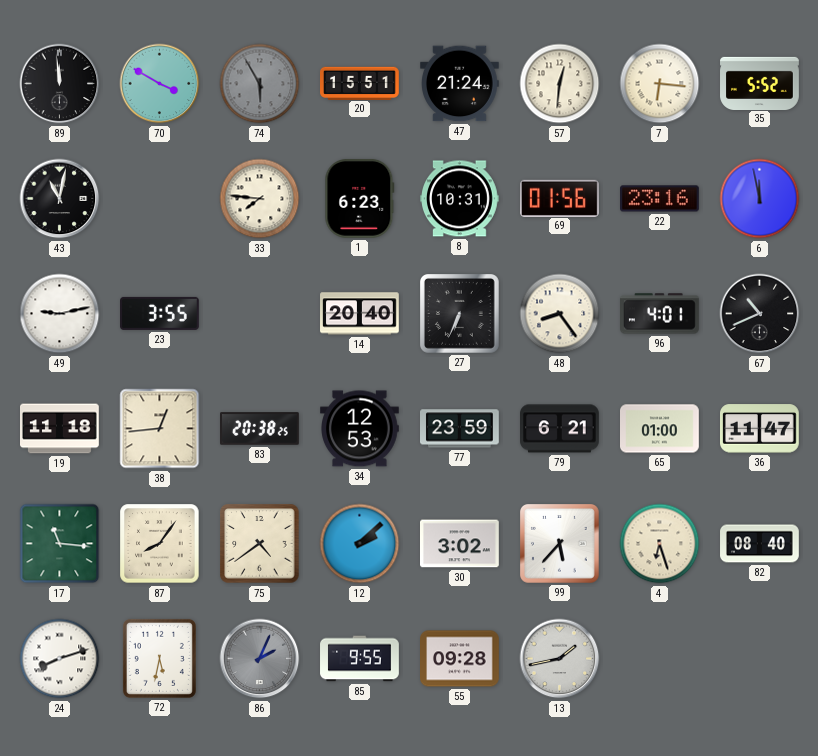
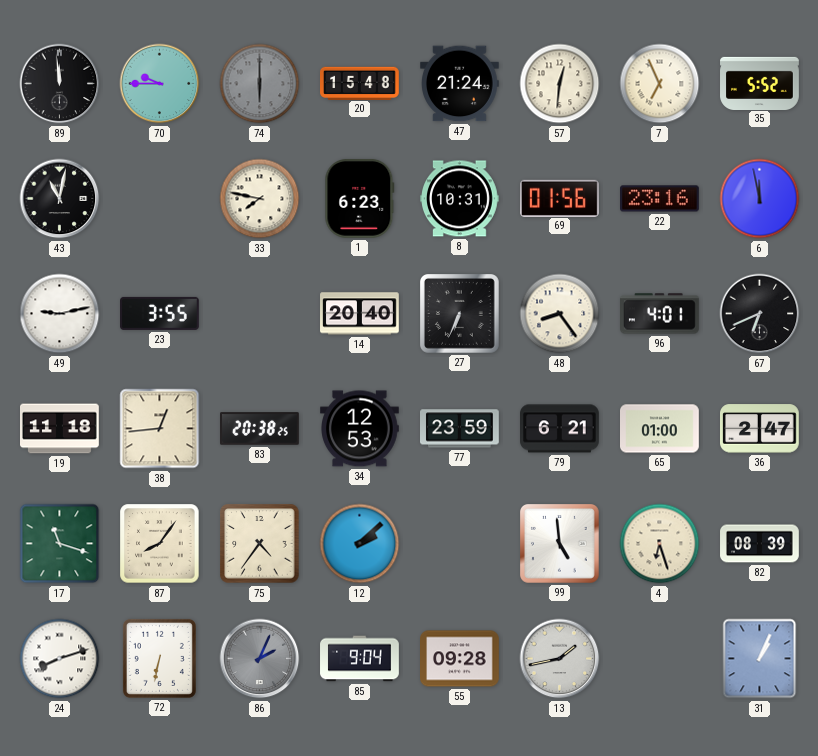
70: 3:50 -> 9:45 (160, 84)
74: 5:55 -> 6:00 (260, 84)
20: 15:51 -> 15:48 (360, 83)
7: 6:16 -> 6:56 (660, 84)
33: 7:46 -> 7:47 (260, 199)
67: 10:41 -> 6:41 (760, 314)
36: 11:47 -> 2:47 (760, 429)
17: 11:16 -> 11:18 (60, 544)
75: 4:39 -> 4:36 (260, 544)
30: 3:02 -> none (460, 544)
99: 5:37 -> 4:59 (560, 544)
82: 08:40 -> 08:39 (760, 544)
72: 5:32 -> 6:32 (159, 658)
85: 9:55 -> 9:04 (360, 659)
31: none -> 1:04 (760, 659)
